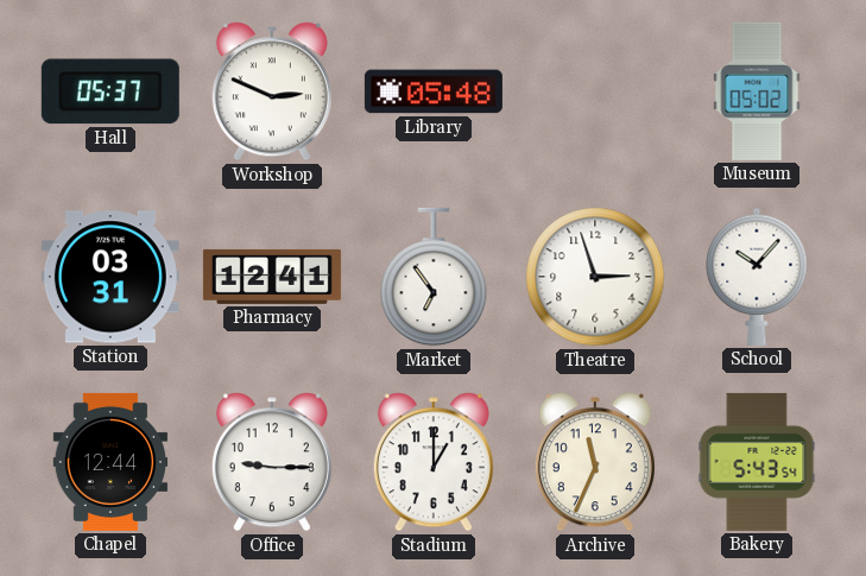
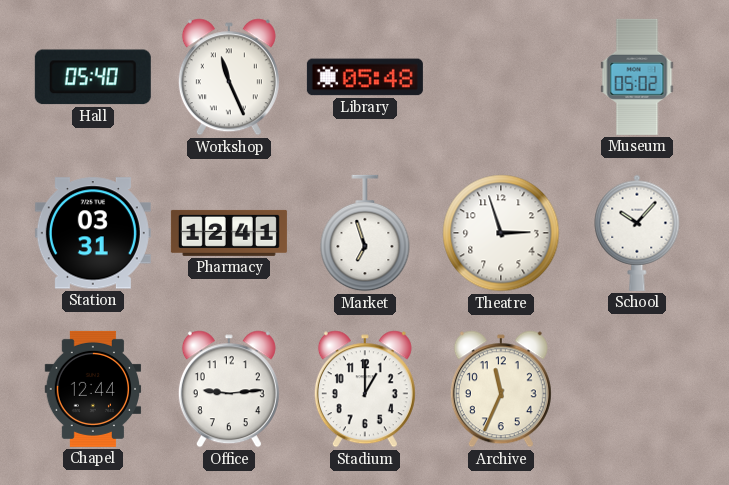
Hall: 05:37 -> 05:40 (93, 77)
Workshop: 2:49 -> 11:26 (229, 77)
Market: 6:54 -> 6:57 (365, 233)
Office: 9:15 -> 9:14 (229, 389)
Bakery: 5:43 -> none (757, 462)
